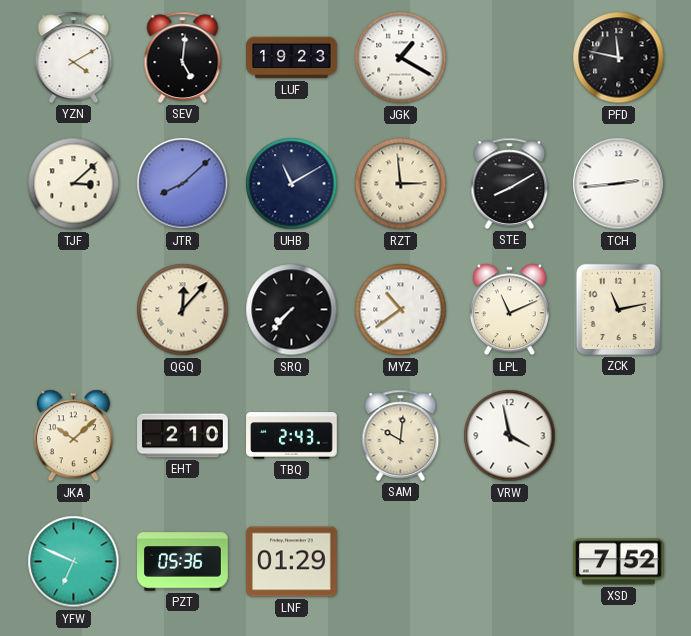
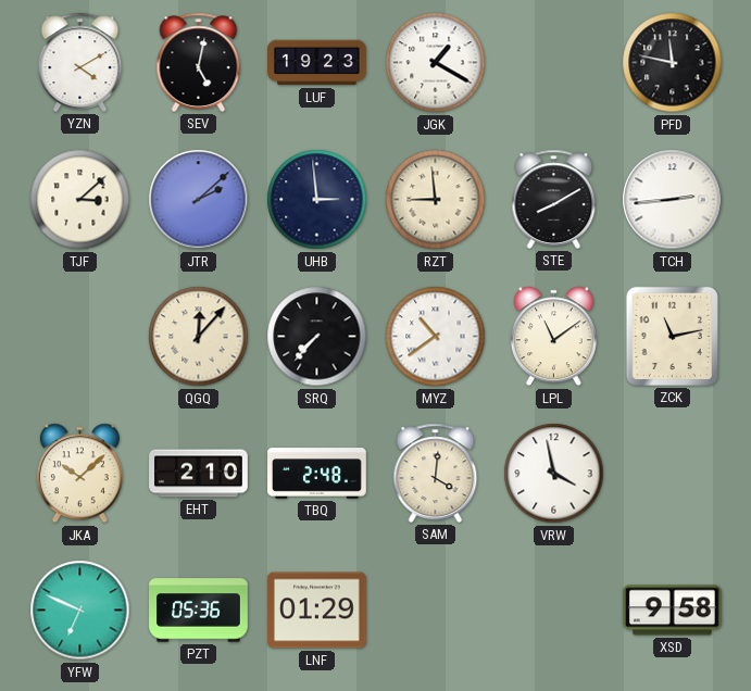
SEV: 5:01 -> 5:02 (199, 62)
JTR: 8:08 -> 2:08 (199, 200)
UHB: 11:10 -> 2:59 (317, 200)
RZT: 2:59 -> 8:59 (436, 200)
LPL: 11:11 -> 11:09 (553, 337)
TBQ: 2:43 -> 2:48 (317, 474)
SAM: 10:01 -> 4:01 (436, 473)
XSD: 7:52 -> 9:58 (672, 611)
